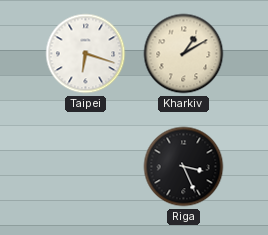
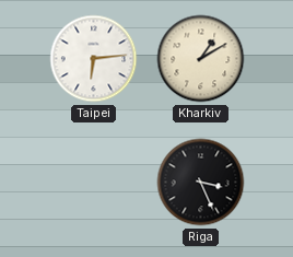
Taipei: 6:18 -> 6:14 (94, 59)
